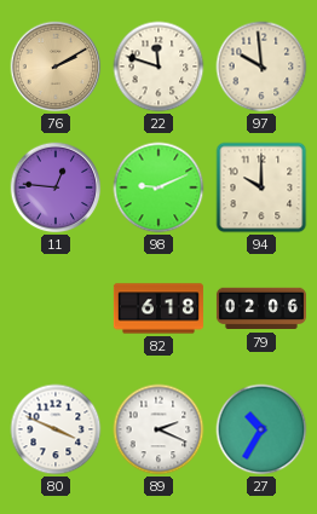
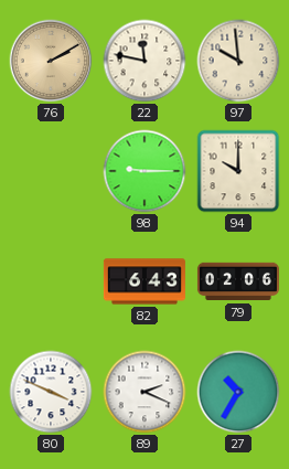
22: 11:48 -> 11:47 (144, 61)
11: 12:46 -> none (56, 187)
98: 9:11 -> 9:15 (144, 171)
82: 6:18 -> 6:43 (144, 281)
